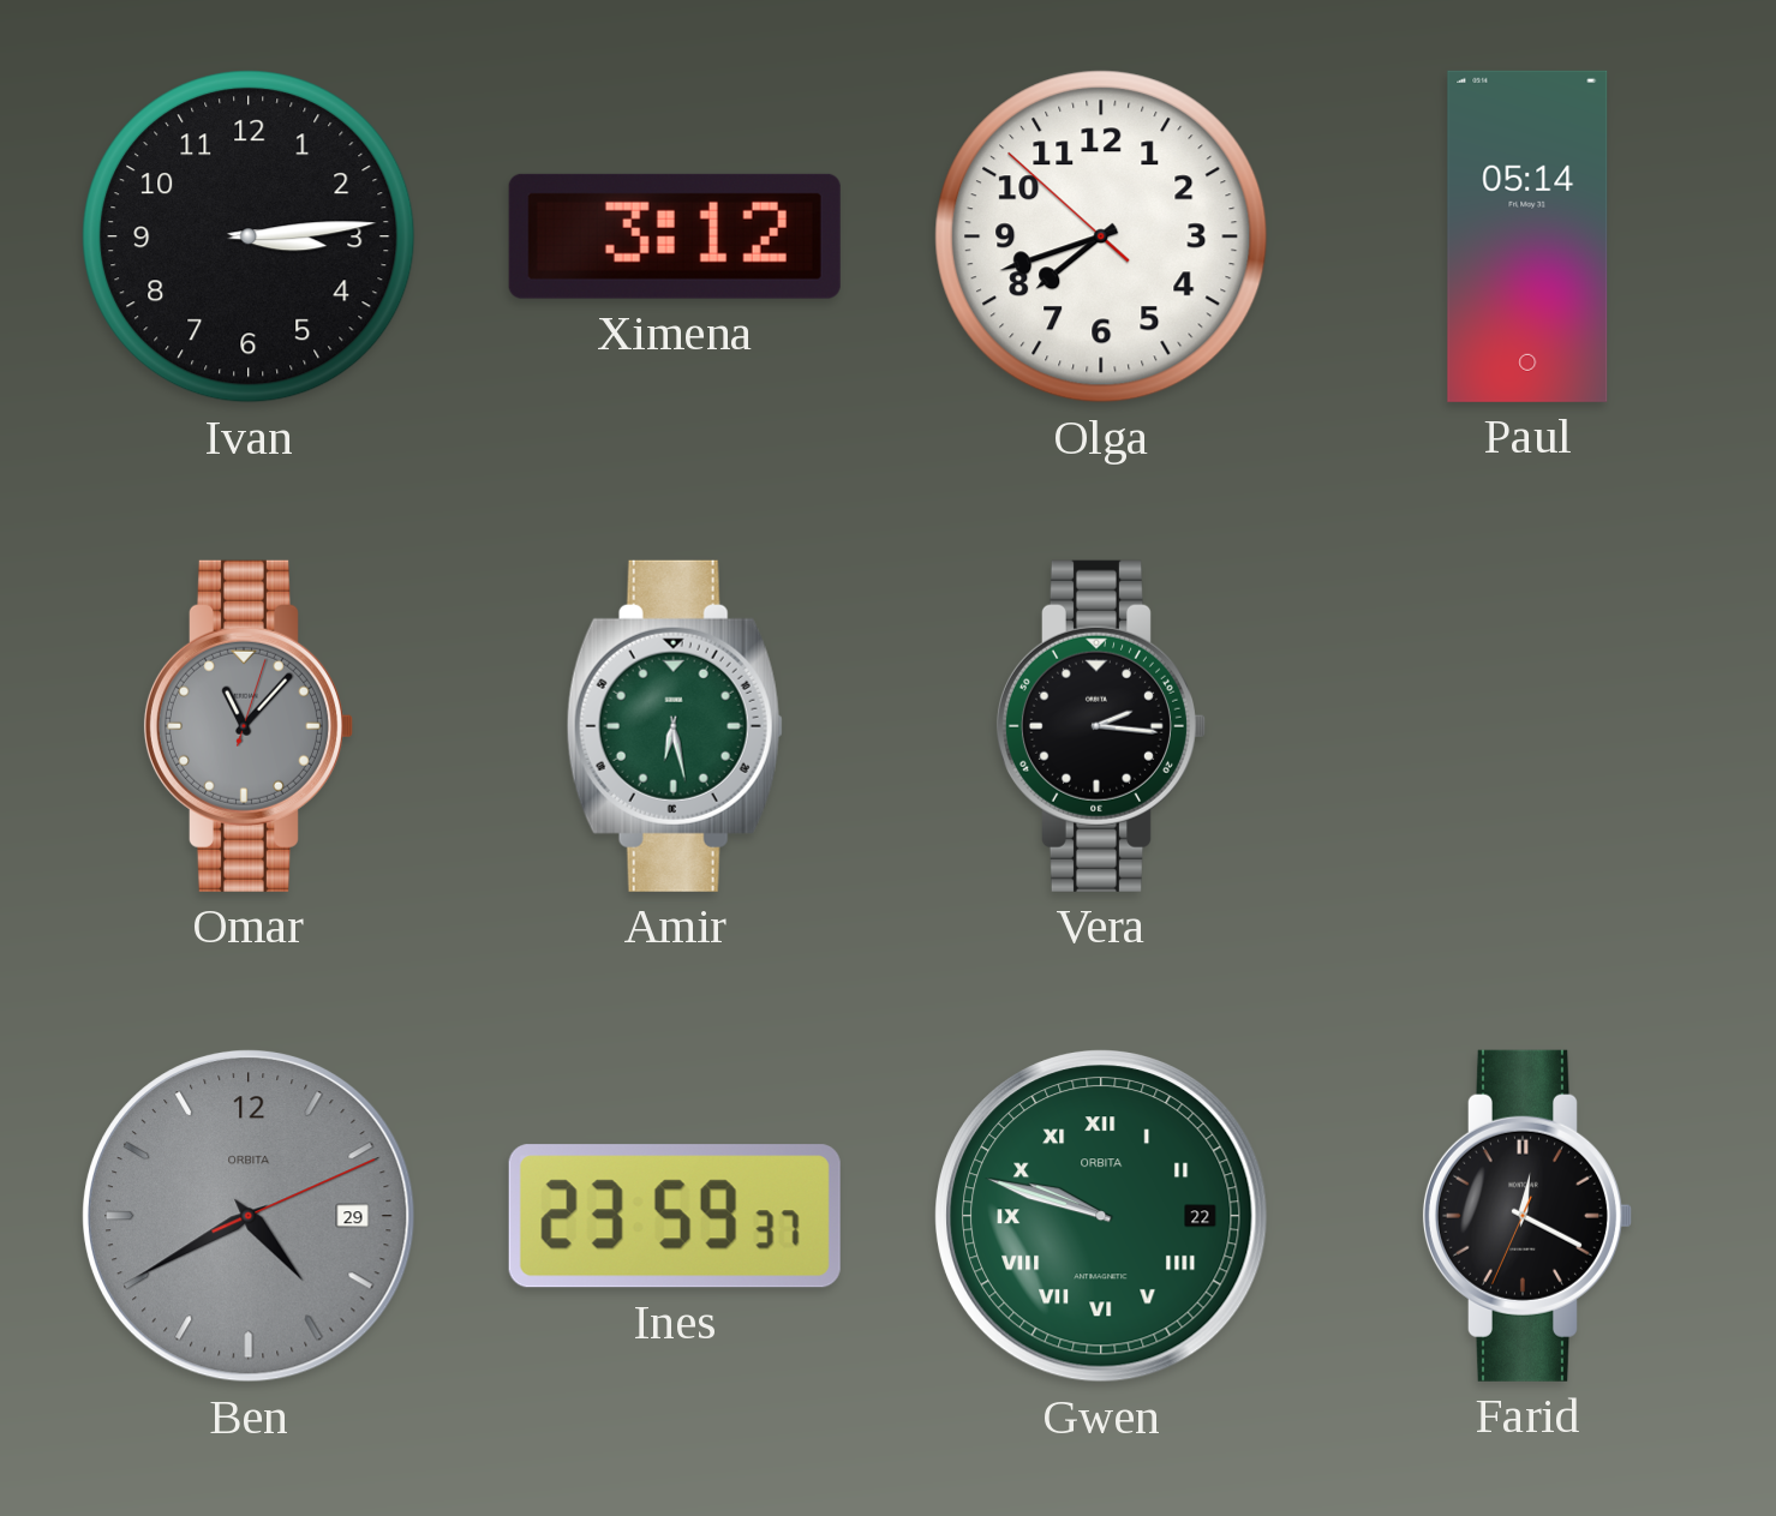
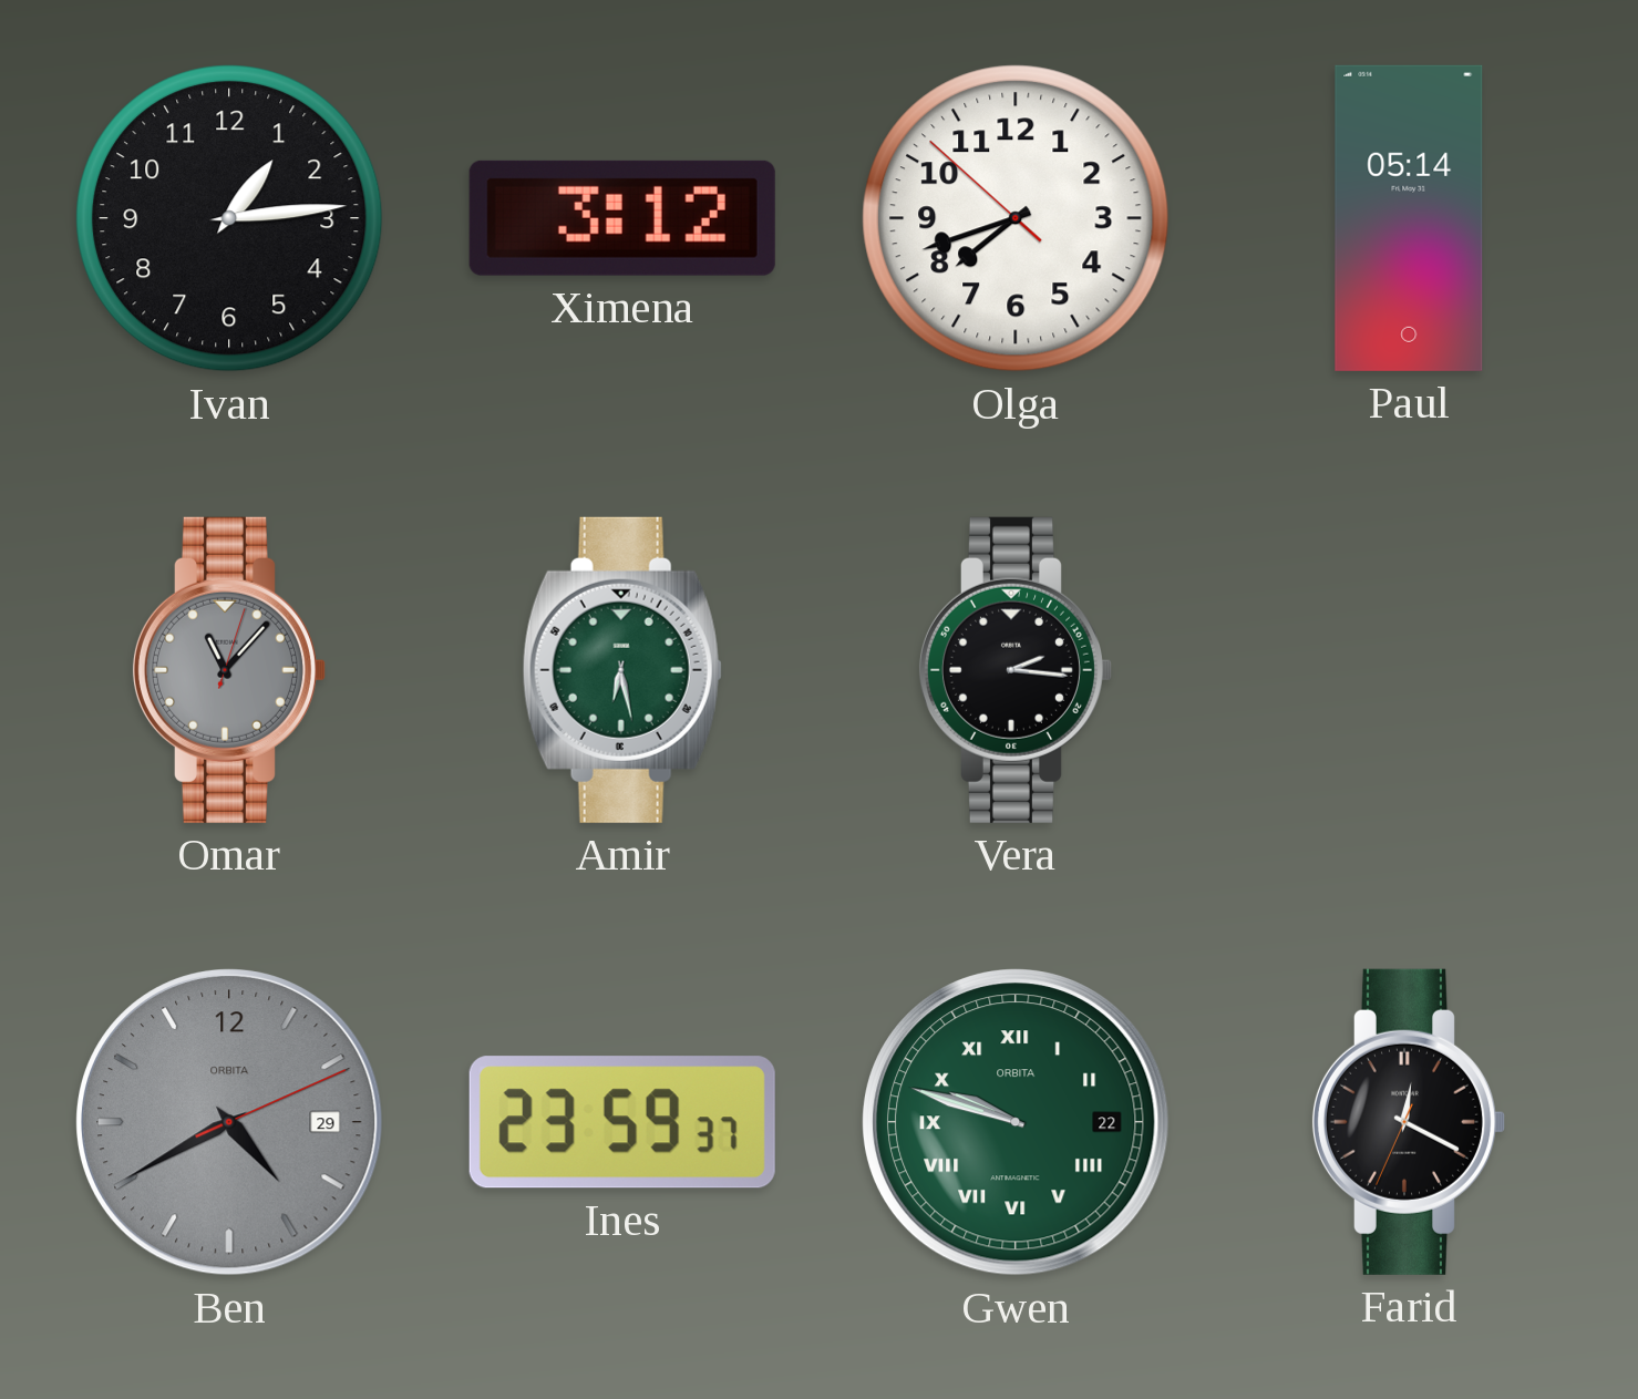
Ivan: 3:14 -> 1:14 (229, 218)
